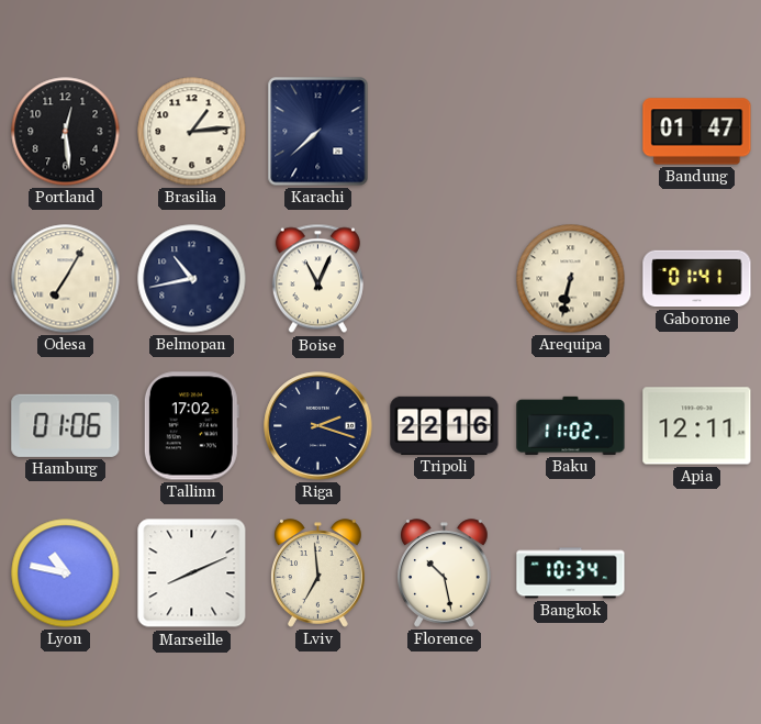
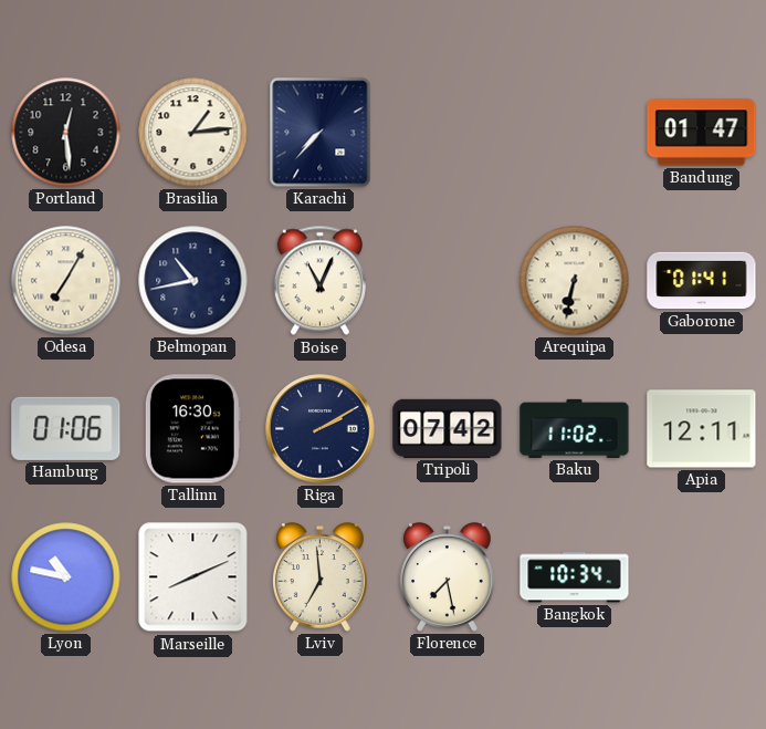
Karachi: 7:38 -> 7:37 (321, 133)
Tallinn: 17:02 -> 16:30 (192, 429)
Riga: 2:18 -> 2:10 (321, 429)
Tripoli: 22:16 -> 07:42 (448, 428)
Florence: 10:28 -> 7:28 (448, 577)
